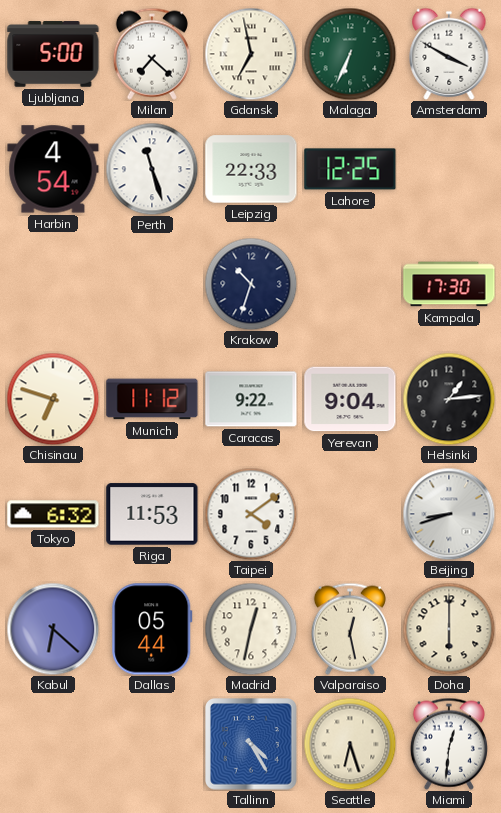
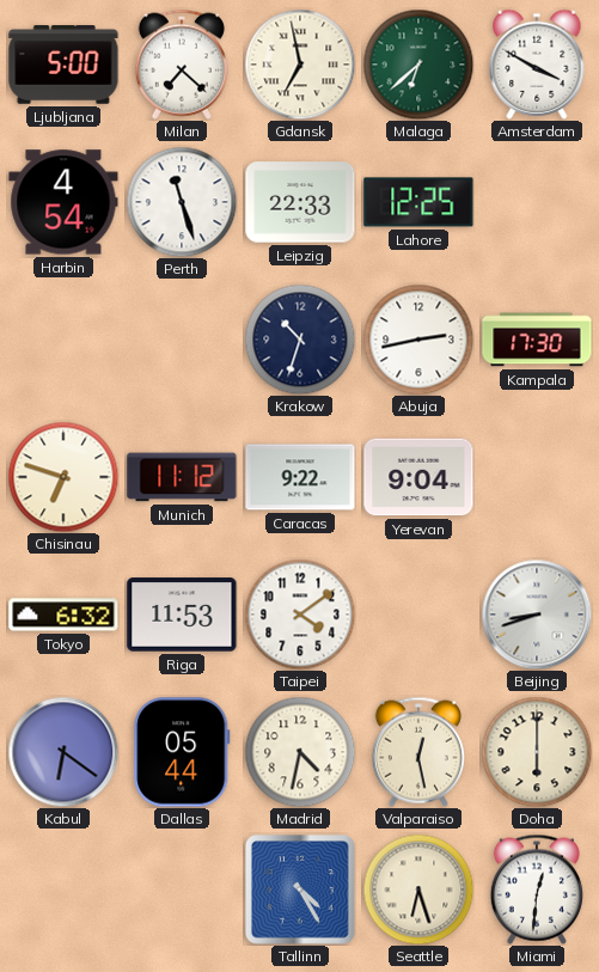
Malaga: 6:34 -> 6:38 (418, 65)
Abuja: none -> 2:43 (418, 340)
Helsinki: 1:14 -> none (449, 399)
Kabul: 6:22 -> 6:21 (63, 752)
Madrid: 12:32 -> 4:32 (300, 752)
